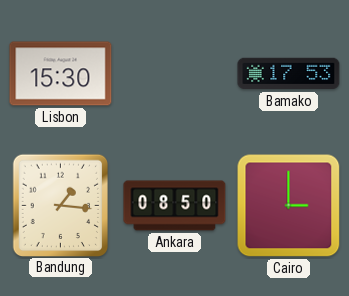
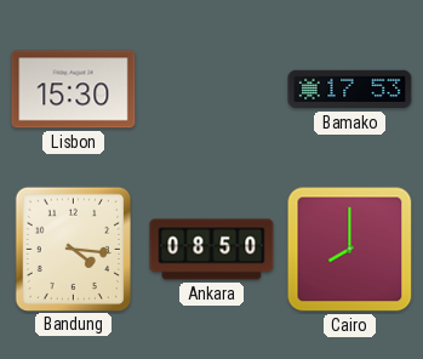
Bandung: 1:16 -> 4:16 (73, 249)
Cairo: 3:00 -> 8:00 (350, 250)
